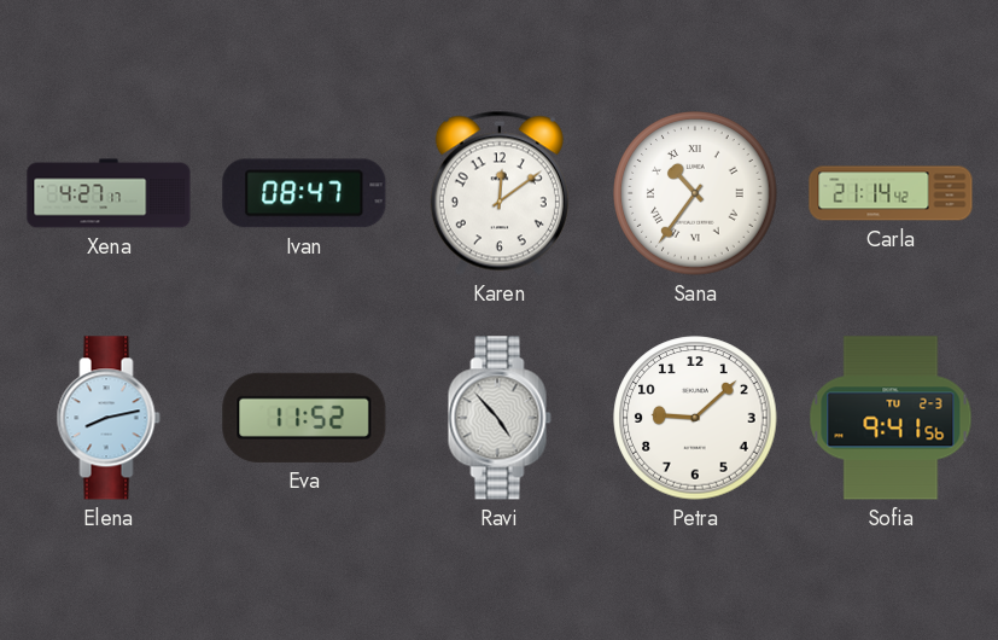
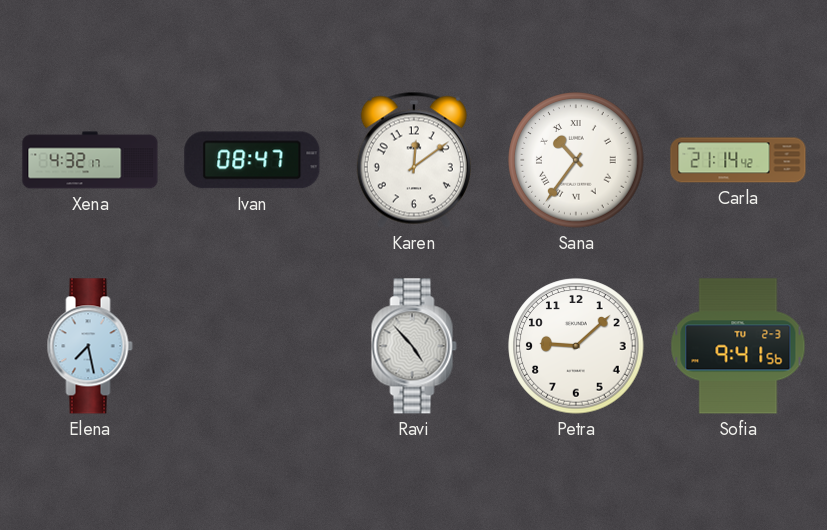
Xena: 4:27 -> 4:32 (90, 160)
Elena: 8:13 -> 7:28 (90, 346)
Eva: 11:52 -> none (304, 418)
